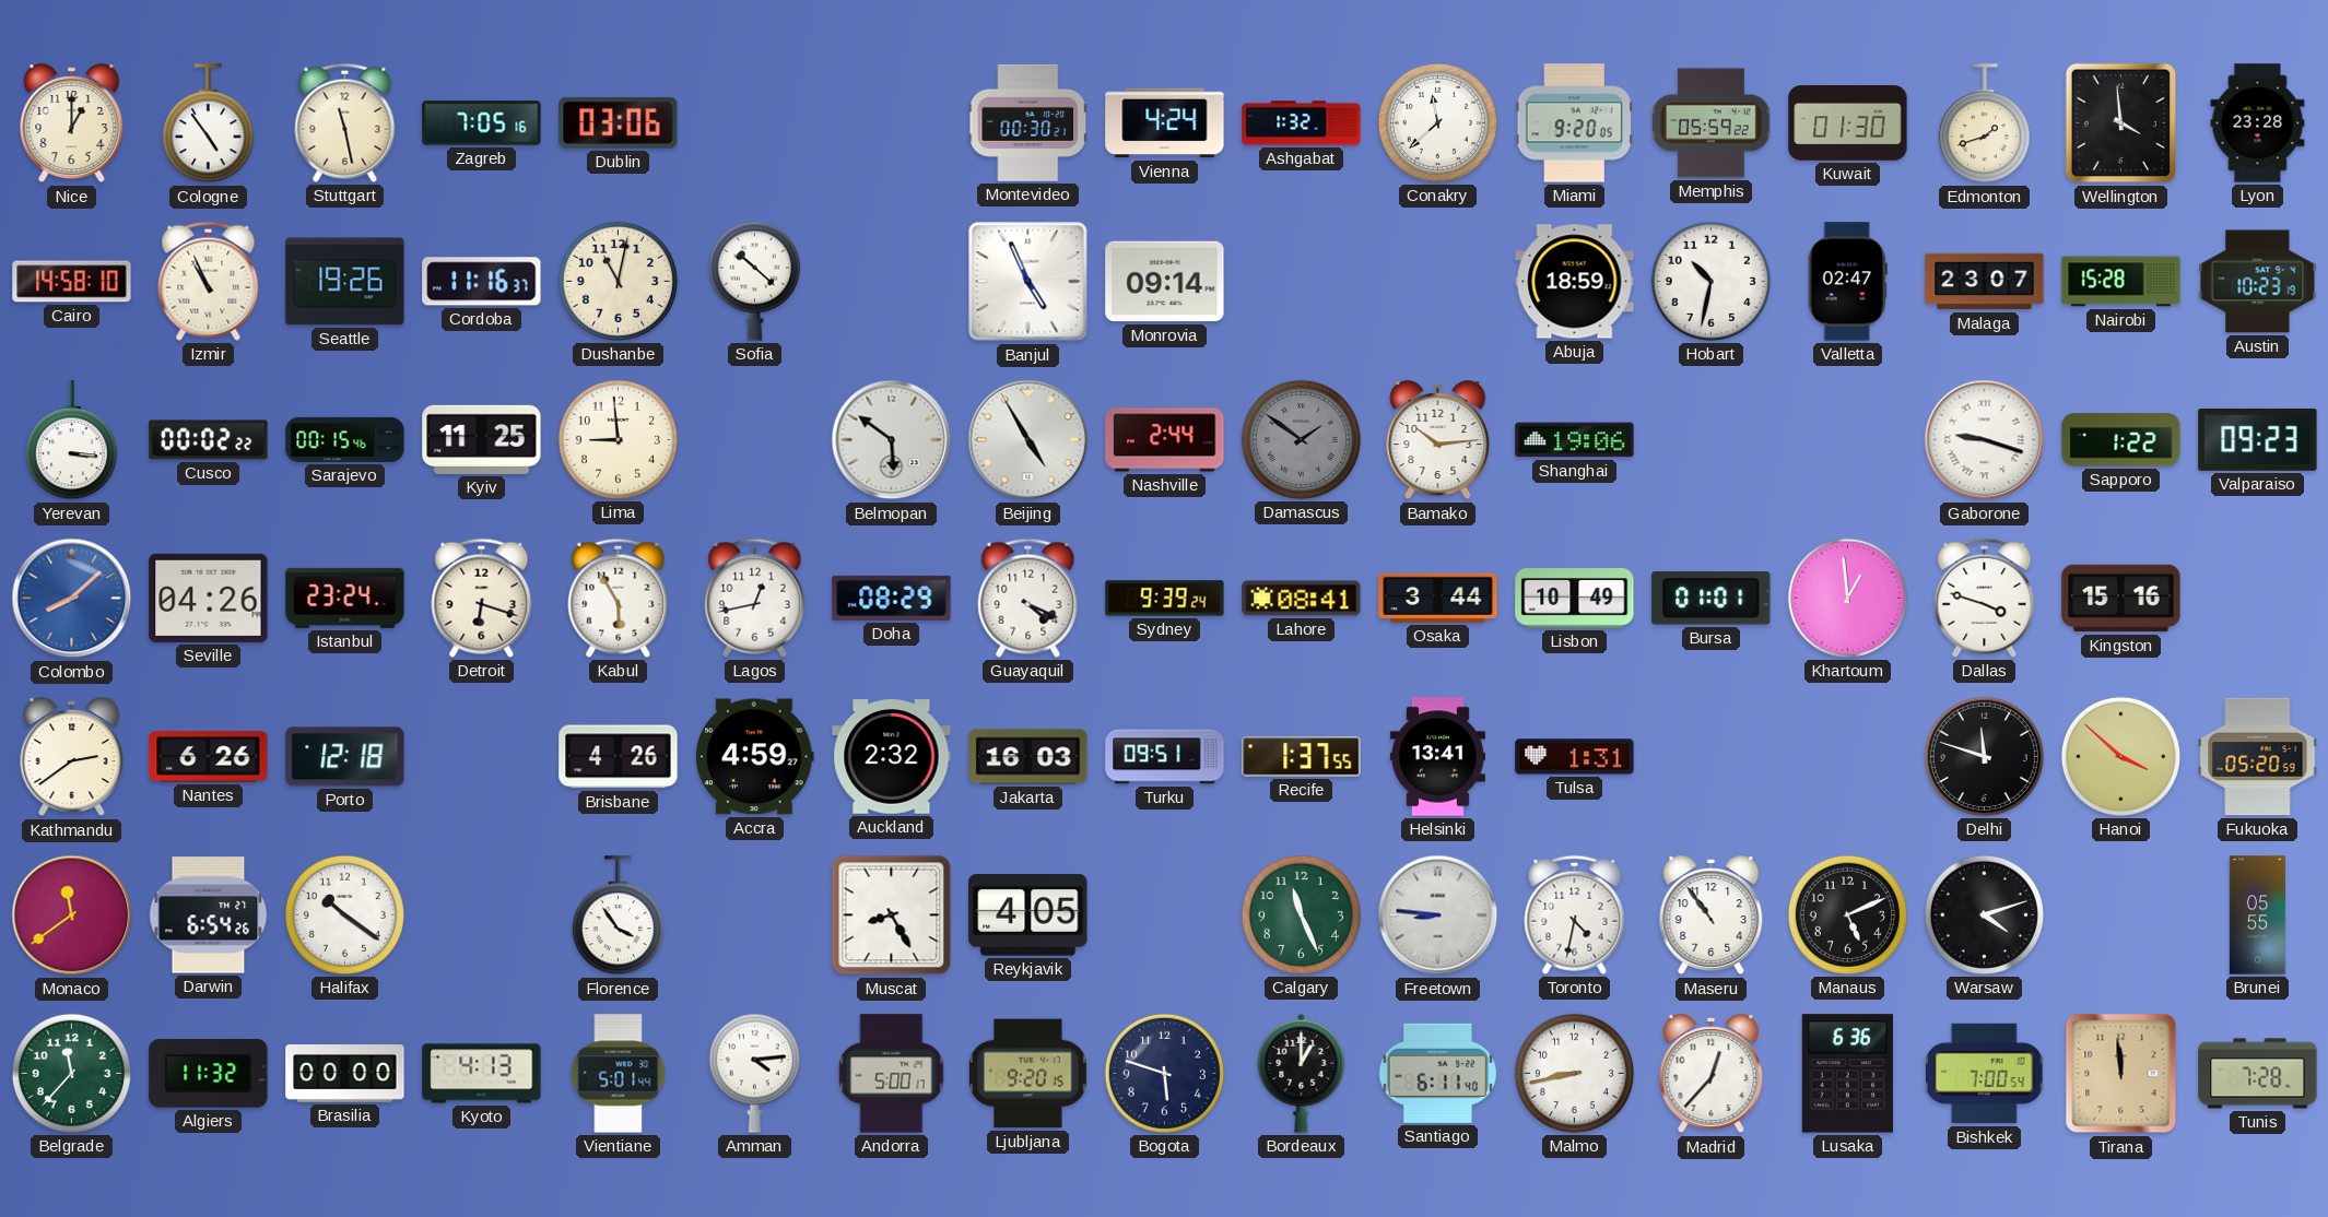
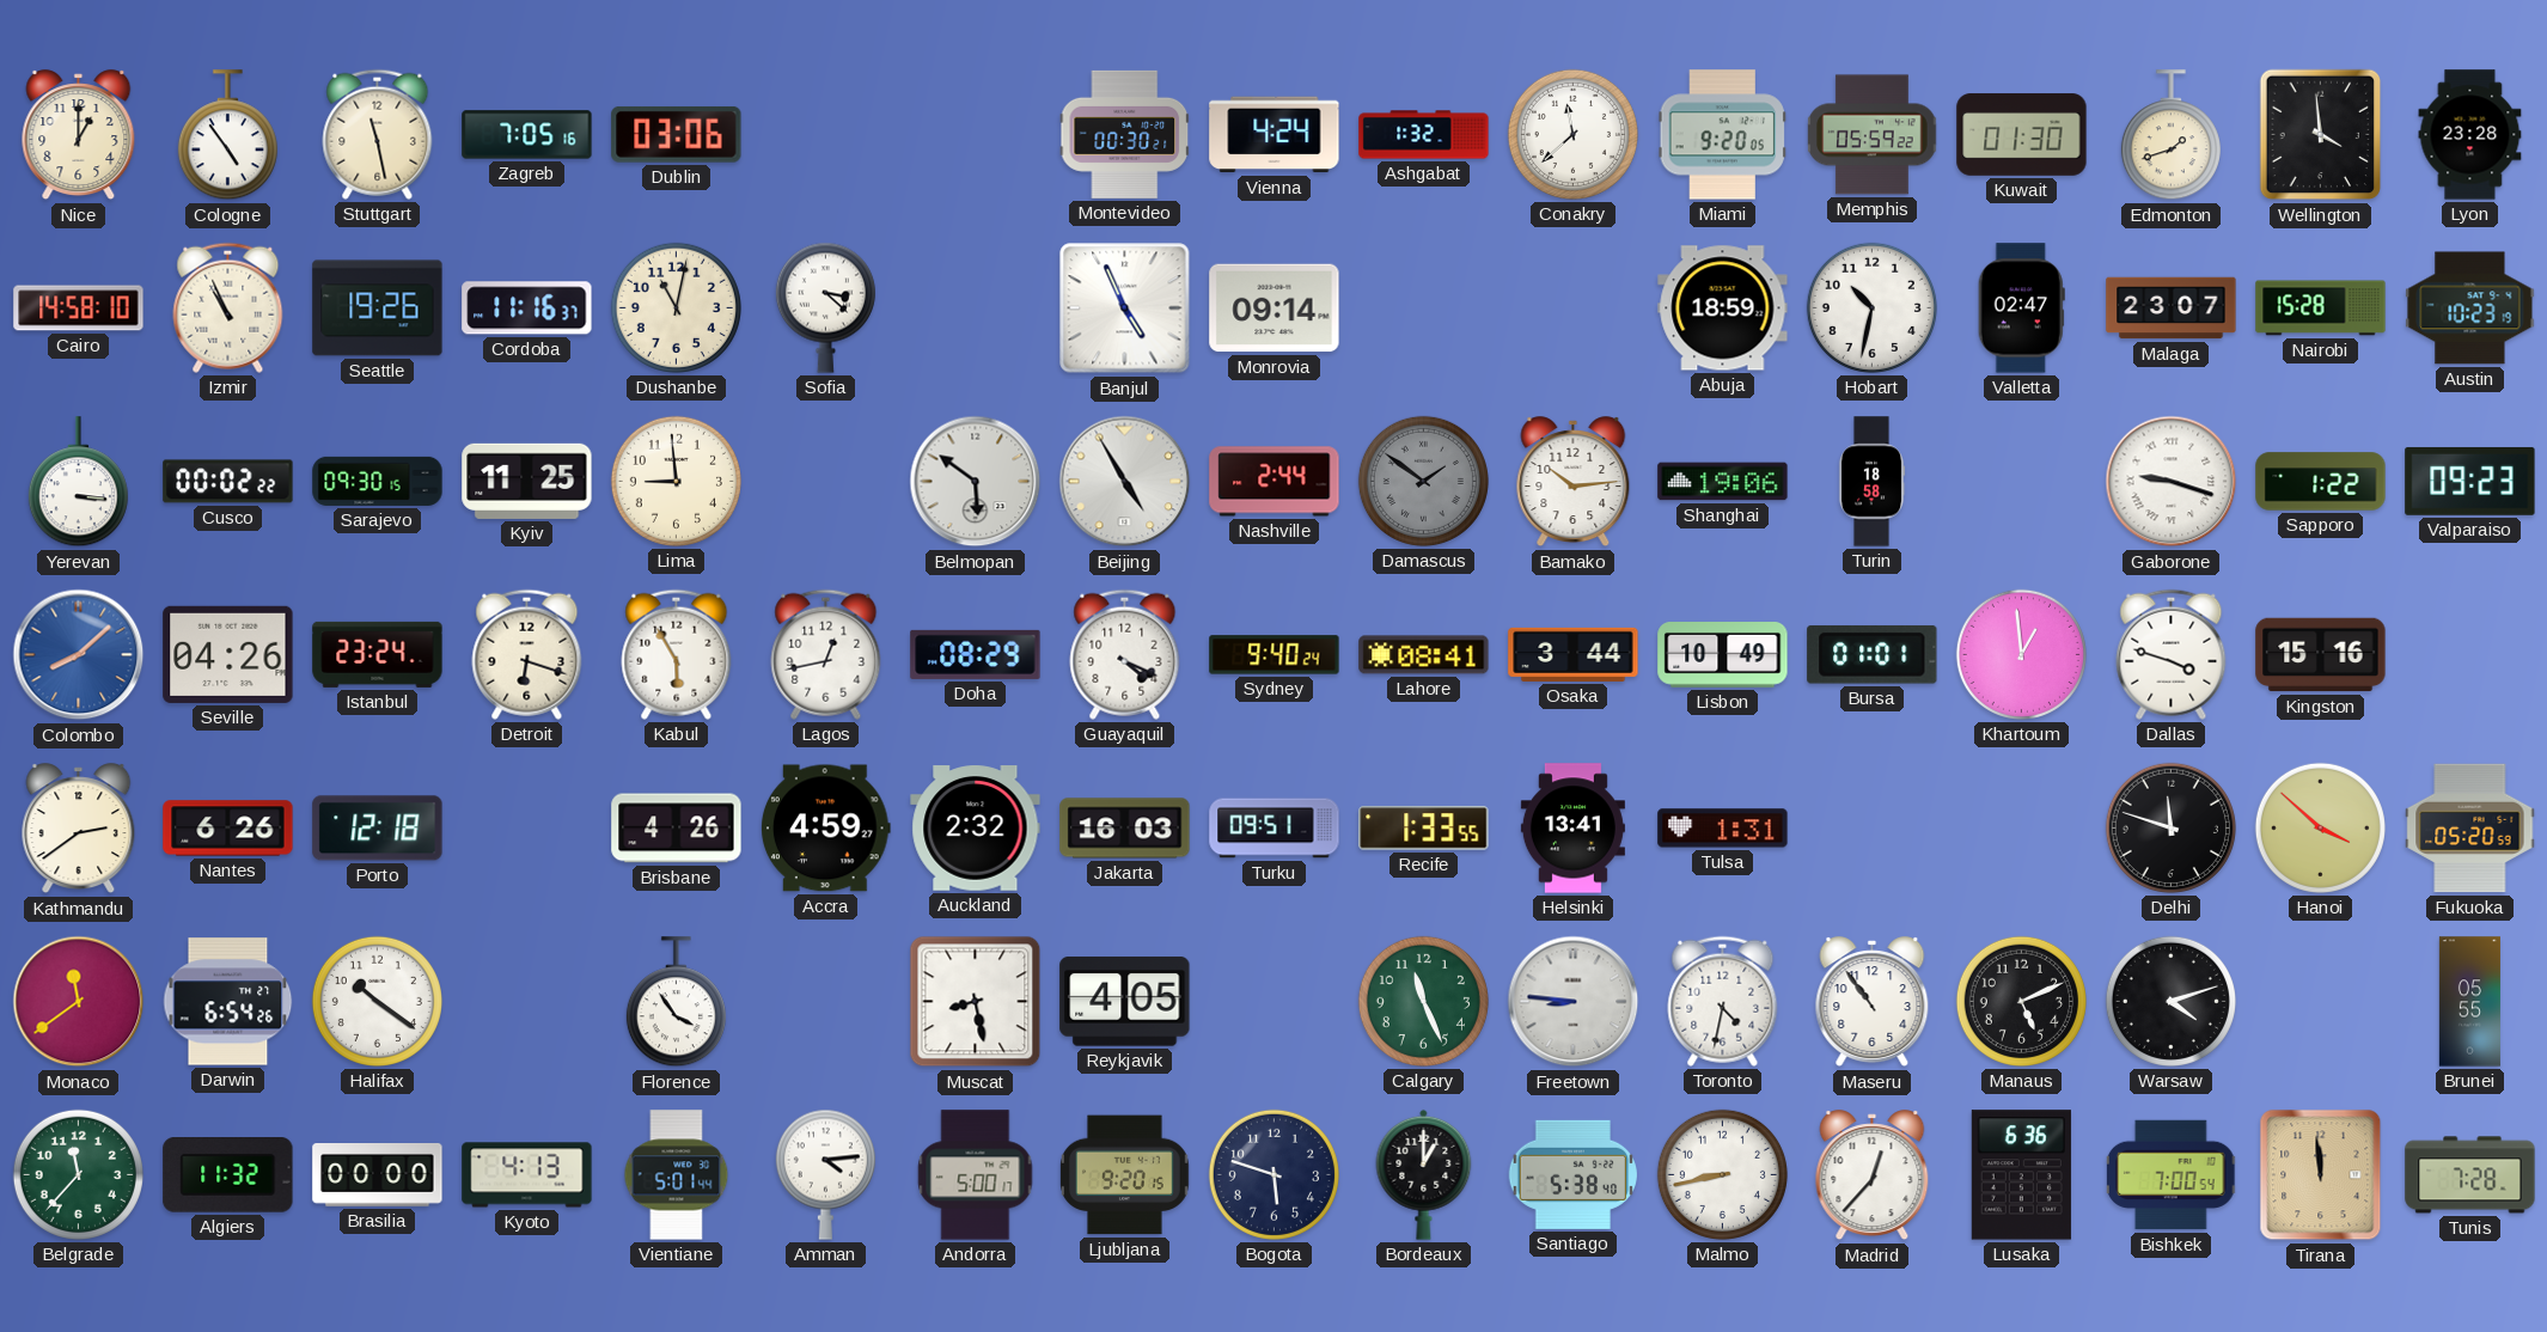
Sofia: 10:22 -> 3:22 (825, 307)
Sarajevo: 00:15 -> 09:30 (378, 481)
Turin: none -> 18:58 (1871, 482)
Sydney: 9:39 -> 9:40 (1275, 655)
Recife: 1:37 -> 1:33 (1424, 829)
Muscat: 8:25 -> 8:28 (976, 1002)
Santiago: 6:11 -> 5:38 (1572, 1174)
